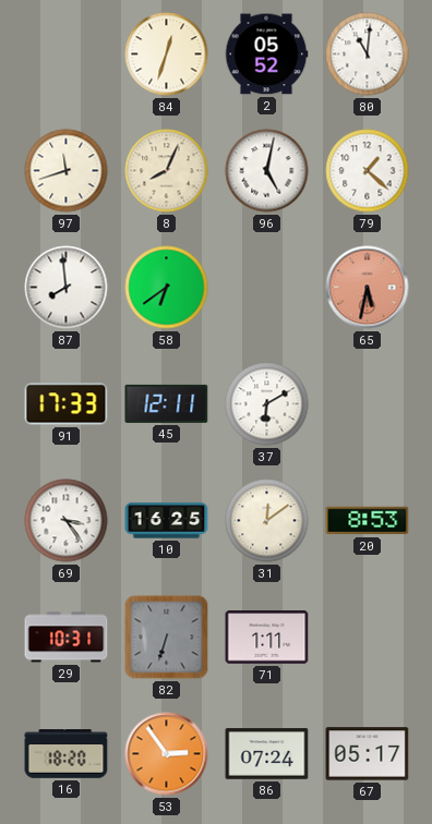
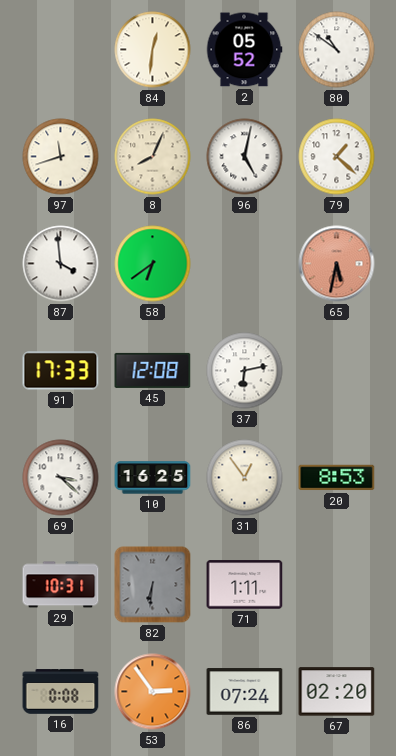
84: 12:33 -> 12:31 (153, 50)
80: 11:01 -> 10:51 (337, 50)
87: 7:59 -> 3:59 (61, 264)
45: 12:11 -> 12:08 (153, 370)
37: 6:10 -> 6:13 (245, 371)
69: 3:24 -> 3:22 (61, 478)
31: 12:09 -> 12:54 (245, 478)
82: 6:33 -> 6:31 (153, 585)
16: 18:20 -> 0:08 (61, 692)
67: 05:17 -> 02:20 (337, 692)
